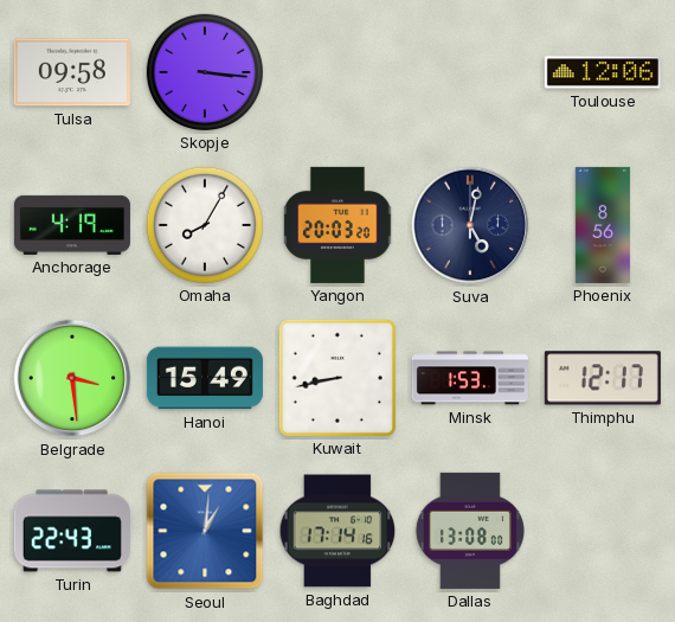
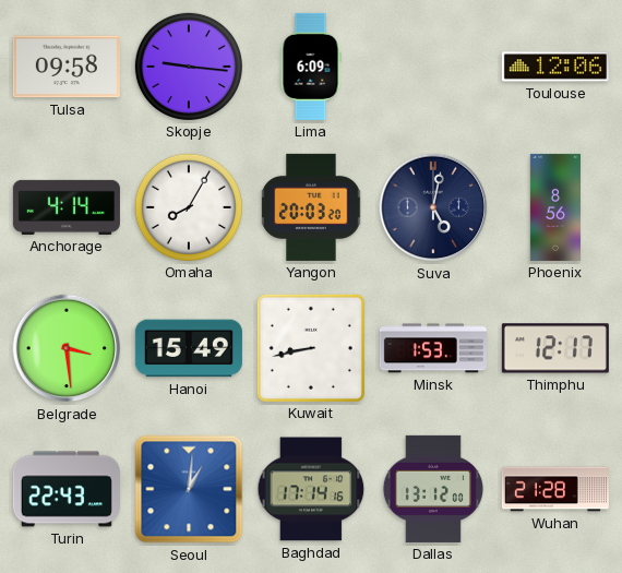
Skopje: 3:16 -> 9:16 (189, 67)
Lima: none -> 6:09 (311, 67)
Anchorage: 4:19 -> 4:14 (67, 207)
Dallas: 13:08 -> 13:12 (433, 489)
Wuhan: none -> 21:28 (555, 489)
